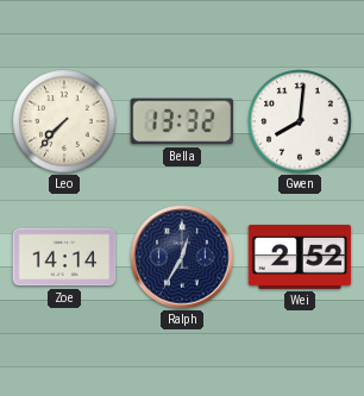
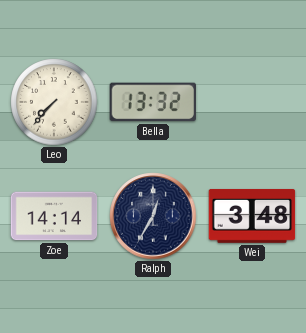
Gwen: 8:01 -> none (300, 121)
Wei: 2:52 -> 3:48 (252, 216)
